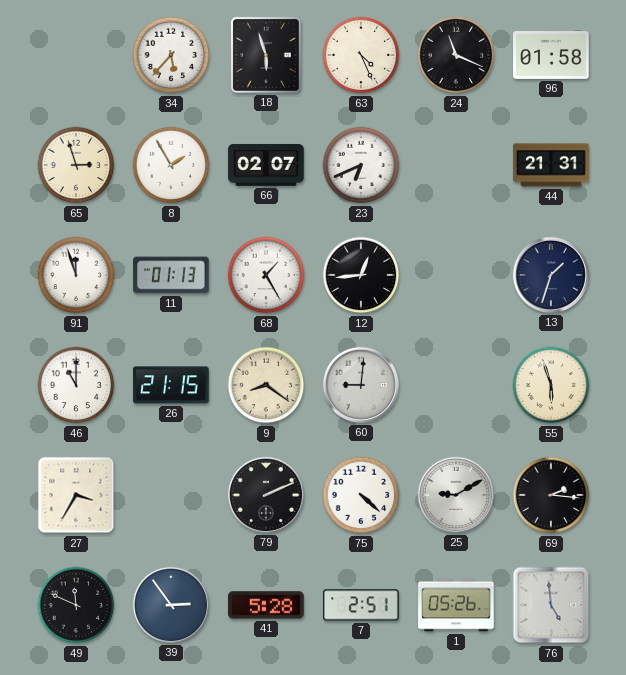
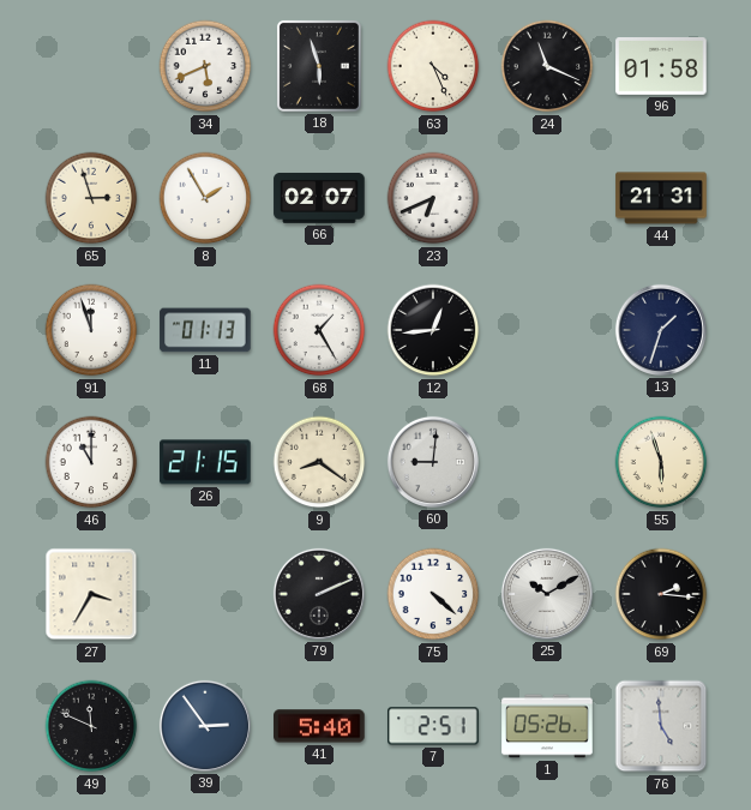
34: 5:37 -> 5:41 (205, 66)
25: 9:10 -> 10:10 (547, 594)
41: 5:28 -> 5:40 (319, 726)
